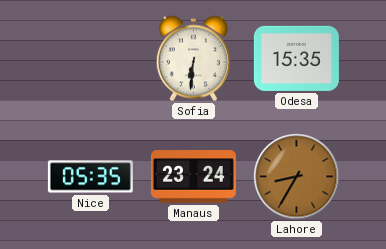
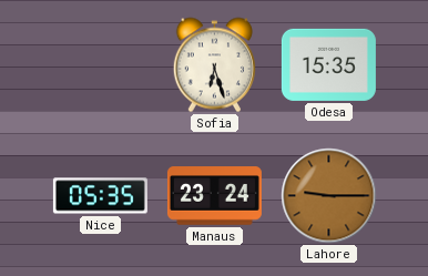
Sofia: 6:31 -> 6:27 (214, 65)
Lahore: 8:35 -> 9:15 (329, 196)
